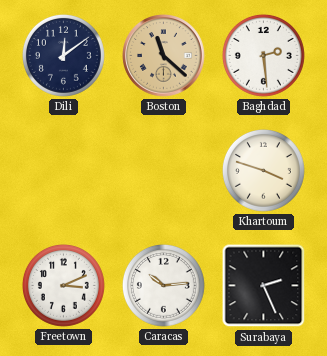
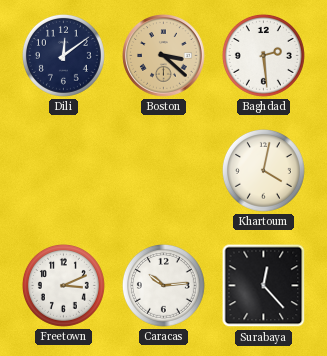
Boston: 11:22 -> 3:22 (164, 56)
Khartoum: 3:48 -> 4:02 (263, 170)
Surabaya: 2:26 -> 12:23 (264, 286)
